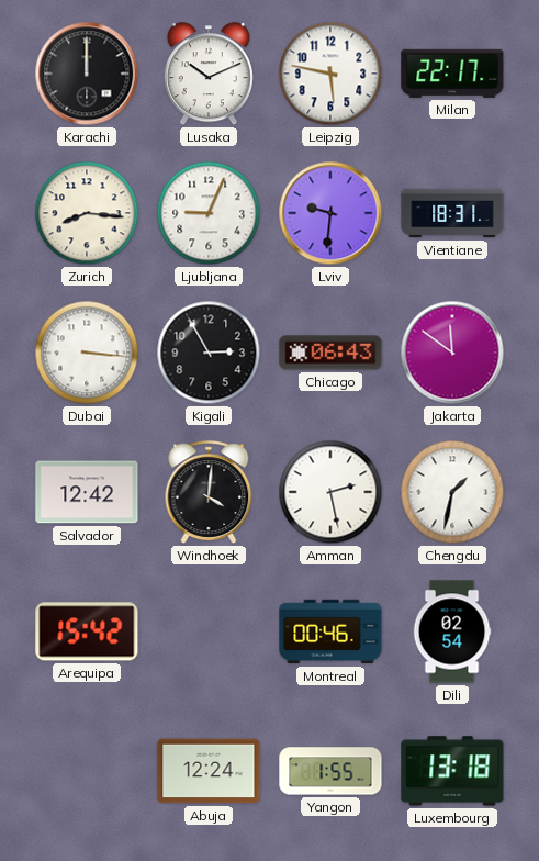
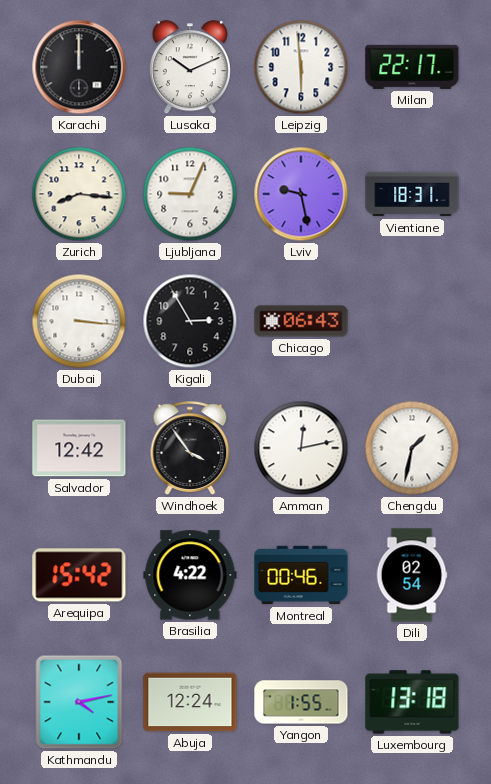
Leipzig: 5:47 -> 5:59 (301, 67)
Lviv: 9:31 -> 9:28 (301, 194)
Jakarta: 11:51 -> none (452, 353)
Windhoek: 4:01 -> 3:54 (190, 448)
Amman: 2:28 -> 12:13 (301, 448)
Brasilia: none -> 4:22 (190, 575)
Kathmandu: none -> 4:13 (79, 702)
